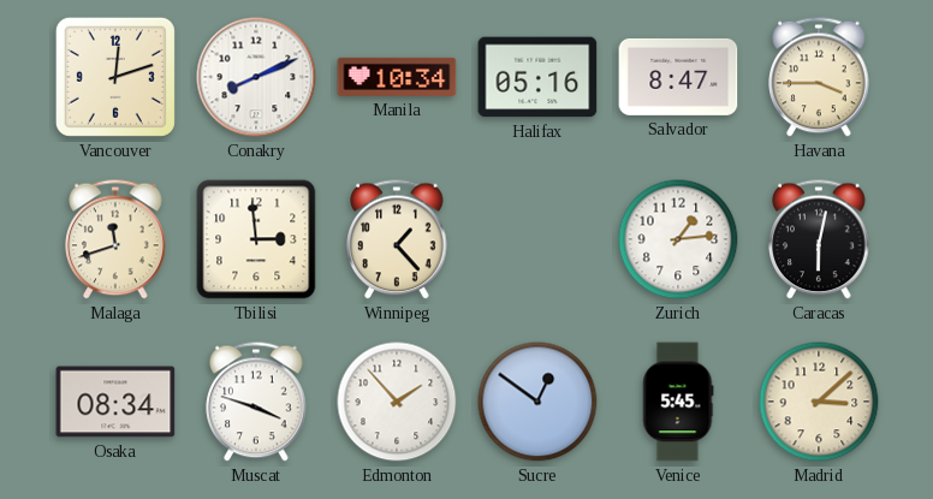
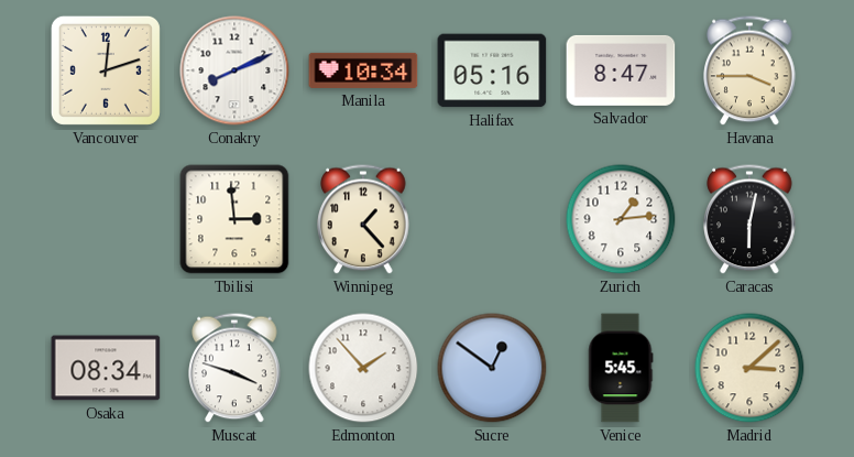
Malaga: 11:42 -> none (115, 239)
